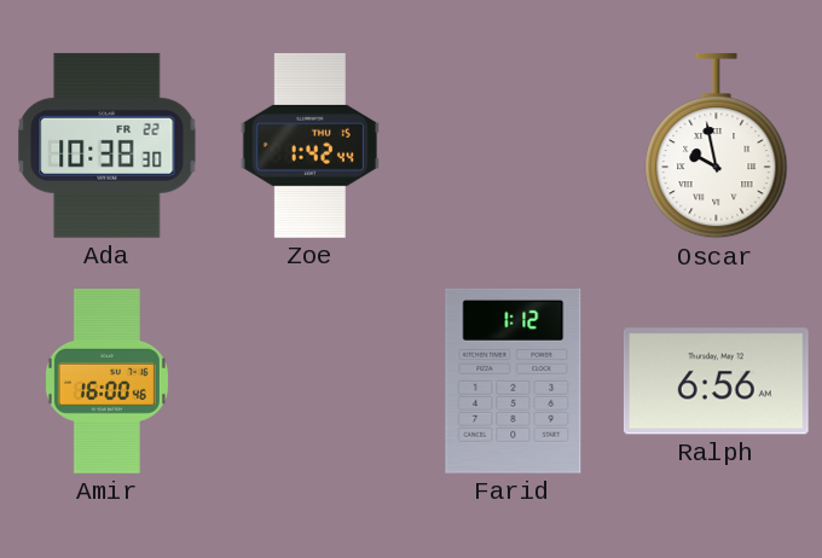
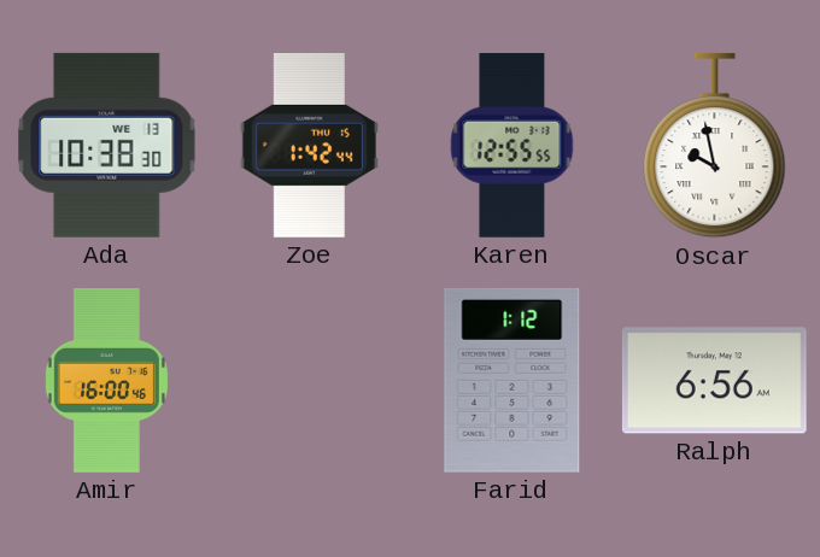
Ada date: FR 22 -> WE 13 (107, 145)
Karen: none -> 12:55 (512, 145)
